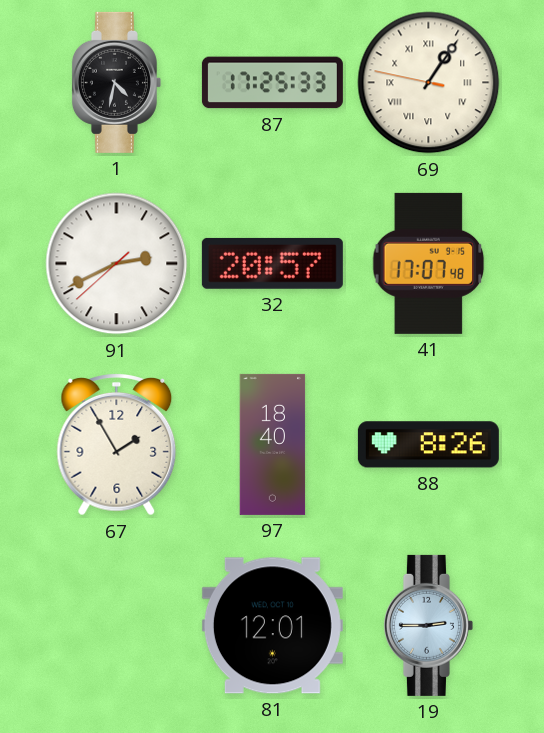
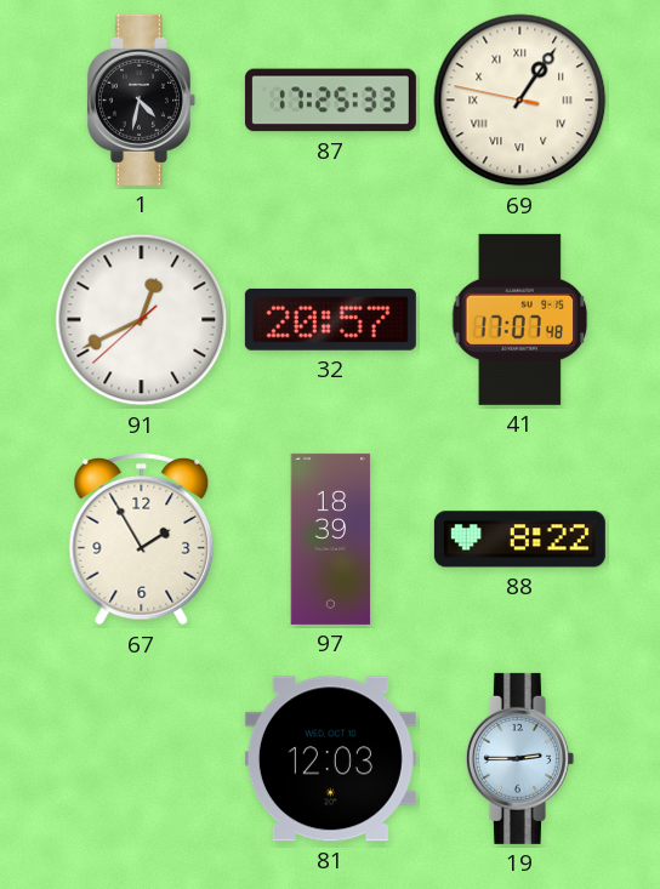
91: 2:40 -> 12:40 (142, 320)
97: 18:40 -> 18:39 (331, 538)
88: 8:26 -> 8:22 (519, 540)
81: 12:01 -> 12:03 (330, 759)
